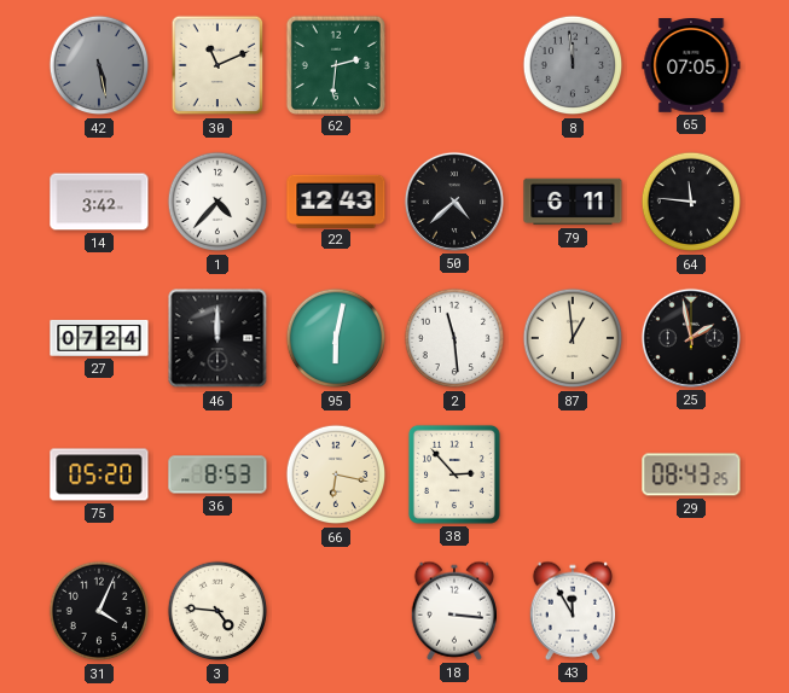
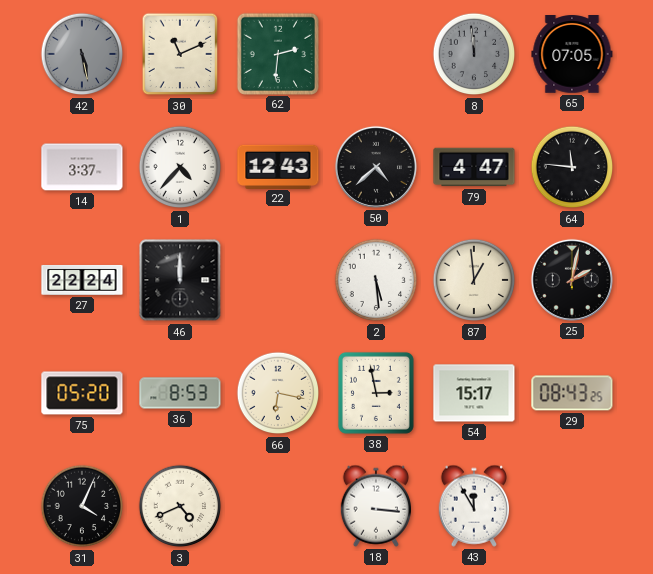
14: 3:42 -> 3:37 (82, 167)
79: 6:11 -> 4:47 (474, 167)
27: 07:24 -> 22:24 (82, 280)
95: 6:02 -> none (336, 338)
2: 11:29 -> 5:29 (376, 280)
25: 1:58 -> 2:02 (572, 280)
38: 2:53 -> 2:58 (376, 393)
54: none -> 15:17 (474, 393)
3: 4:46 -> 4:41 (180, 506)
